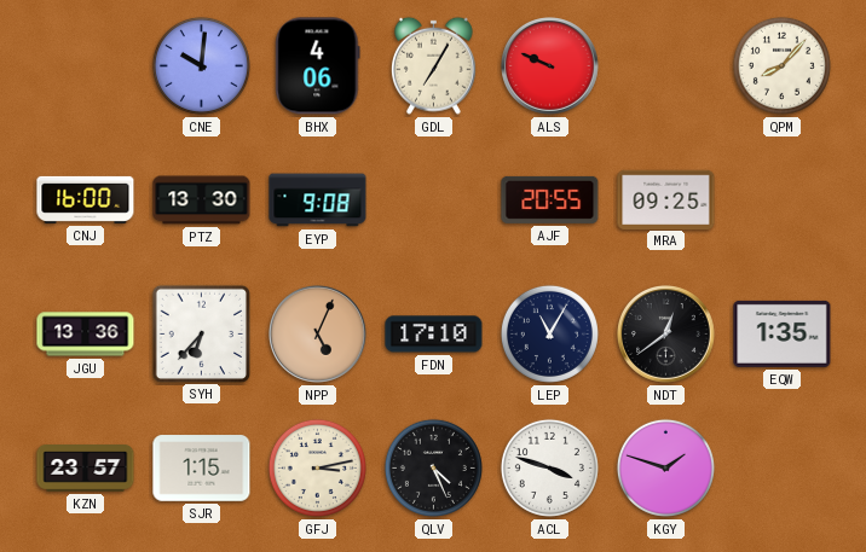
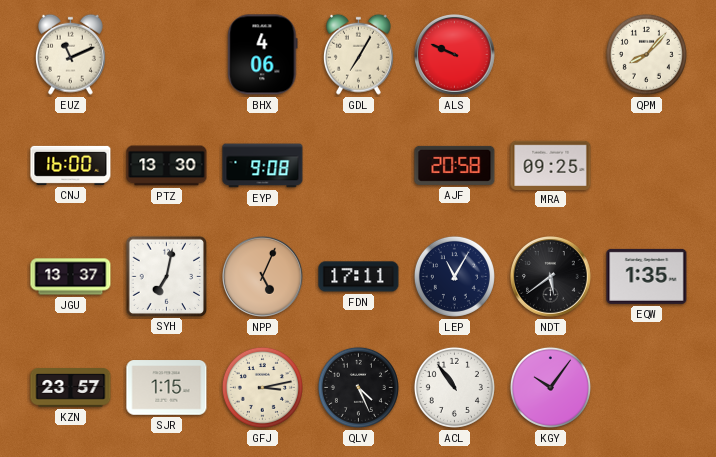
EUZ: none -> 11:11 (70, 54)
CNE: 10:01 -> none (201, 65)
AJF: 20:55 -> 20:58 (455, 165)
JGU: 13:36 -> 13:37 (71, 277)
SYH: 6:37 -> 7:02 (166, 276)
FDN: 17:10 -> 17:11 (359, 277)
NDT: 12:39 -> 5:39 (551, 277)
ACL: 3:48 -> 10:54 (454, 387)
KGY: 1:48 -> 10:06 (550, 387)
